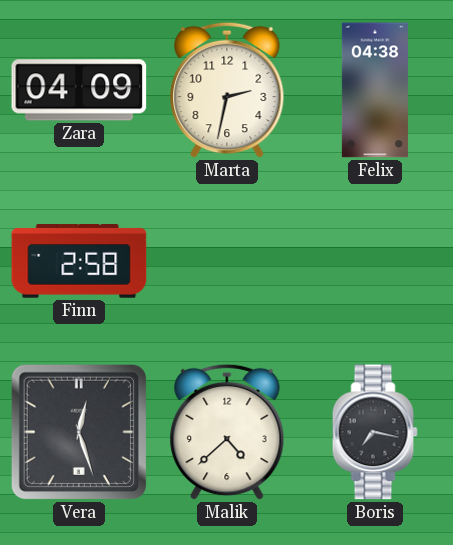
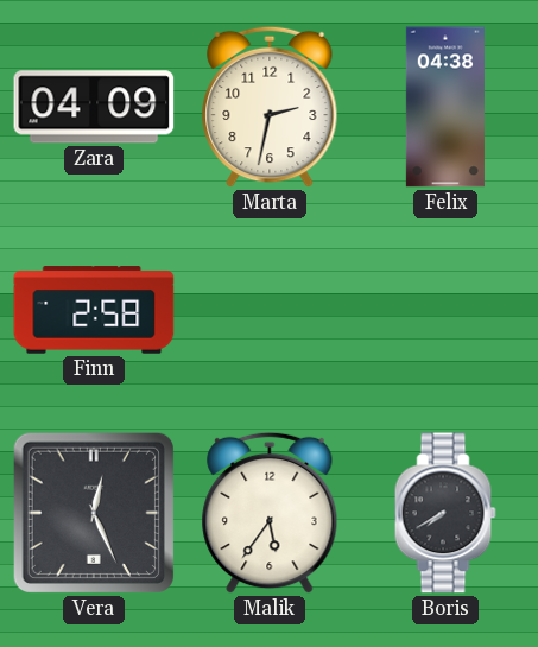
Vera: 12:27 -> 12:26 (94, 513)
Malik: 4:38 -> 5:36 (270, 513)
Boris: 7:17 -> 7:40 (445, 513)
